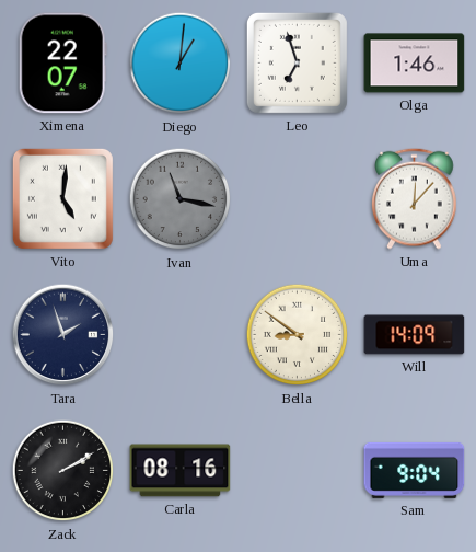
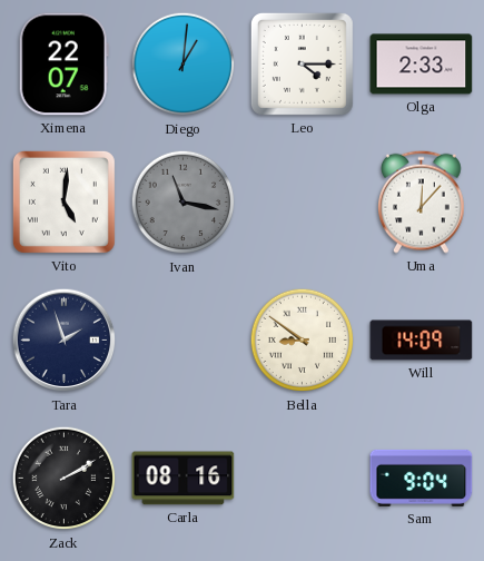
Leo: 6:57 -> 4:15 (302, 63)
Olga: 1:46 -> 2:33 (422, 65)
